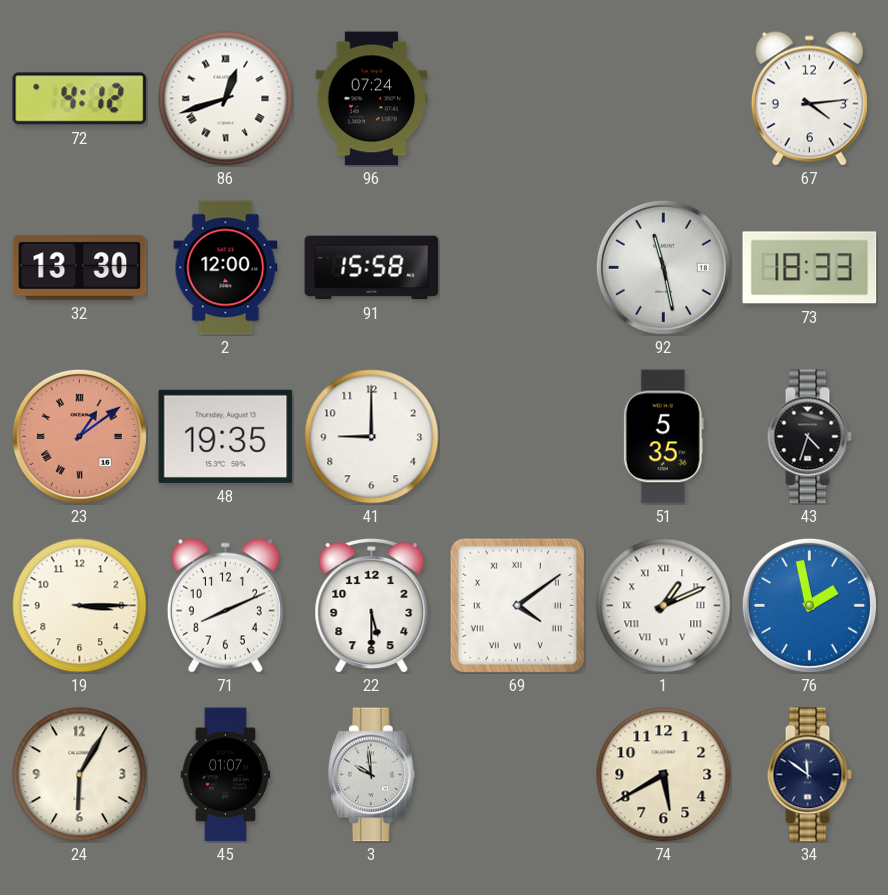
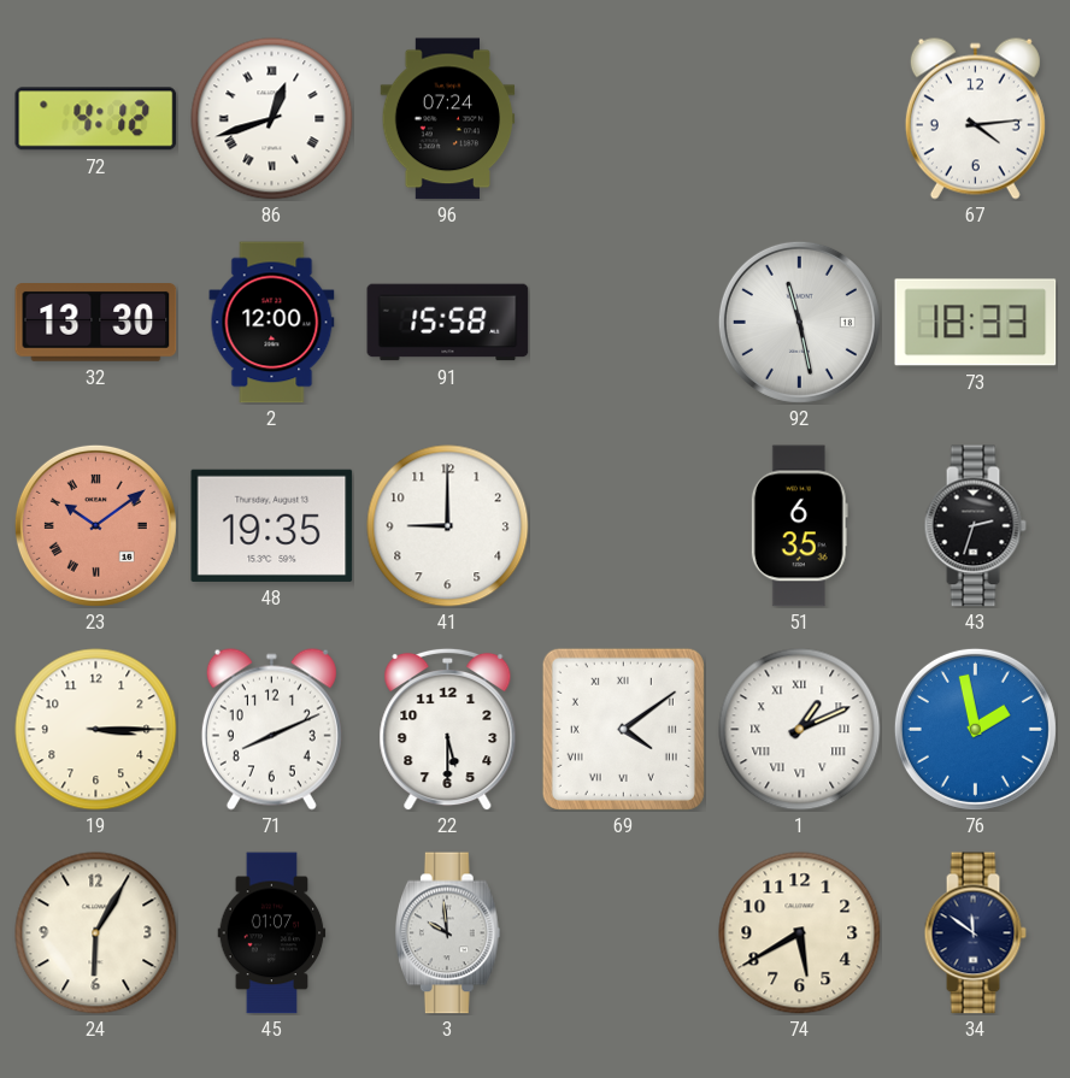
23: 1:09 -> 10:09 (95, 525)
51: 5:35 -> 6:35 (799, 526)
43: 4:33 -> 2:33 (975, 526)
